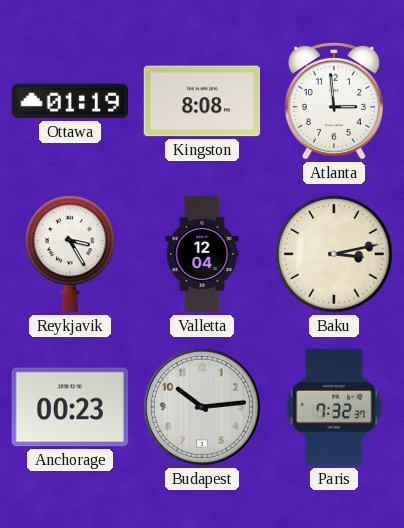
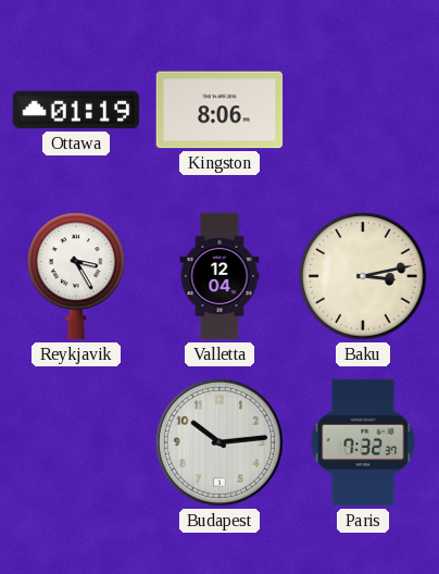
Kingston: 8:08 -> 8:06 (220, 110)
Atlanta: 2:59 -> none (334, 101)
Anchorage: 00:23 -> none (70, 407)
